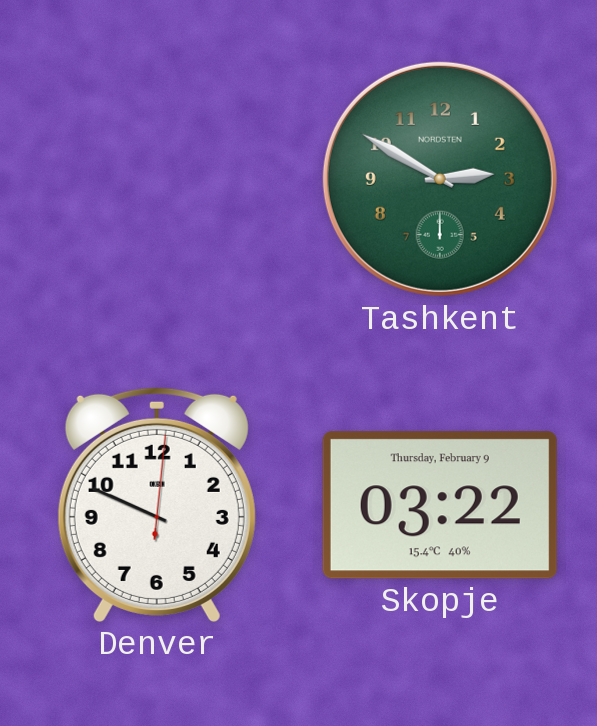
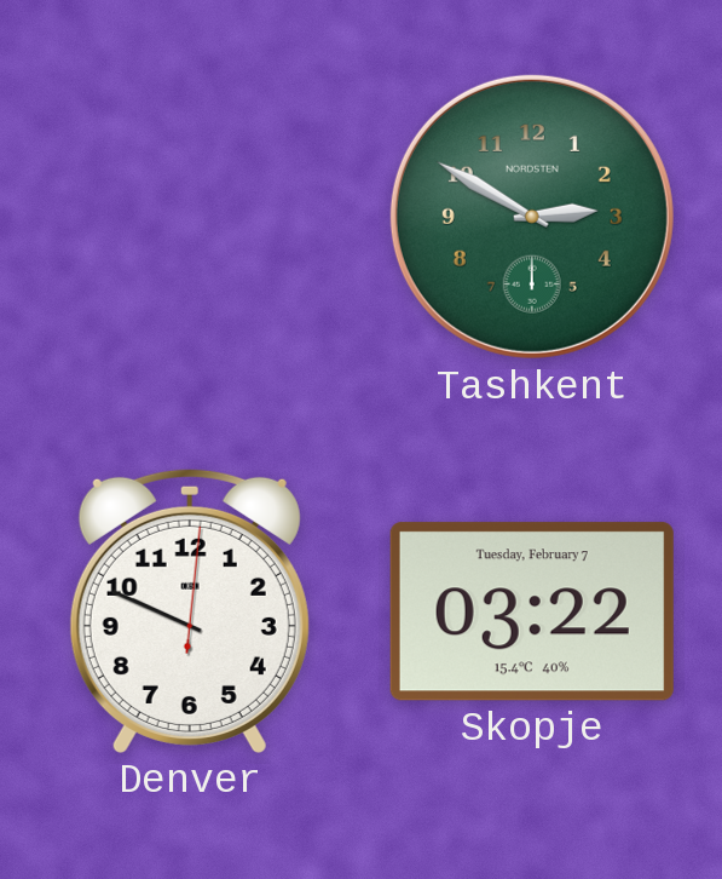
Skopje date: Thursday, February 9 -> Tuesday, February 7 (532, 611)
